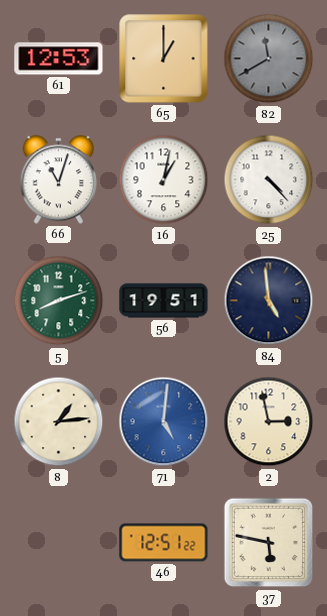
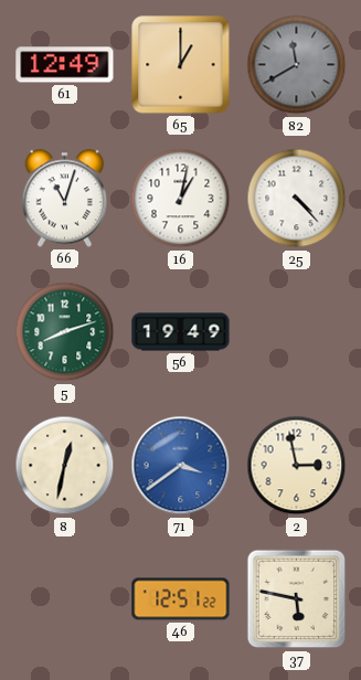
61: 12:53 -> 12:49 (65, 65)
56: 19:51 -> 19:49 (181, 332)
84: 4:59 -> none (269, 301)
8: 1:14 -> 12:32 (65, 466)
71: 5:01 -> 3:39 (181, 466)
